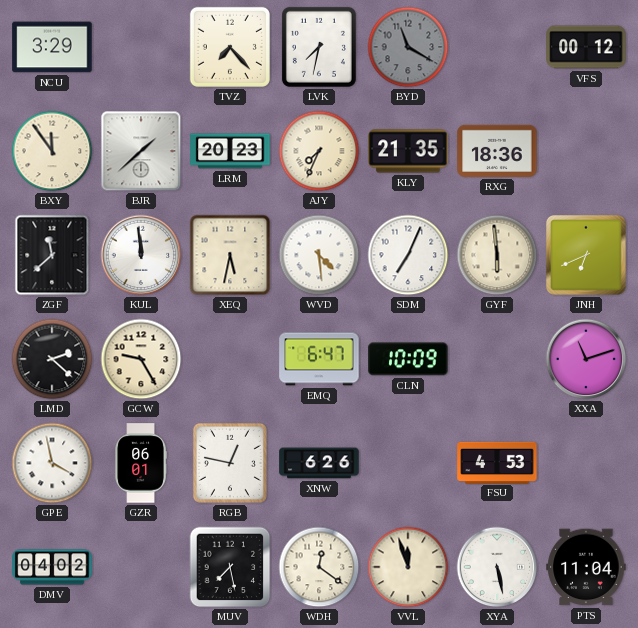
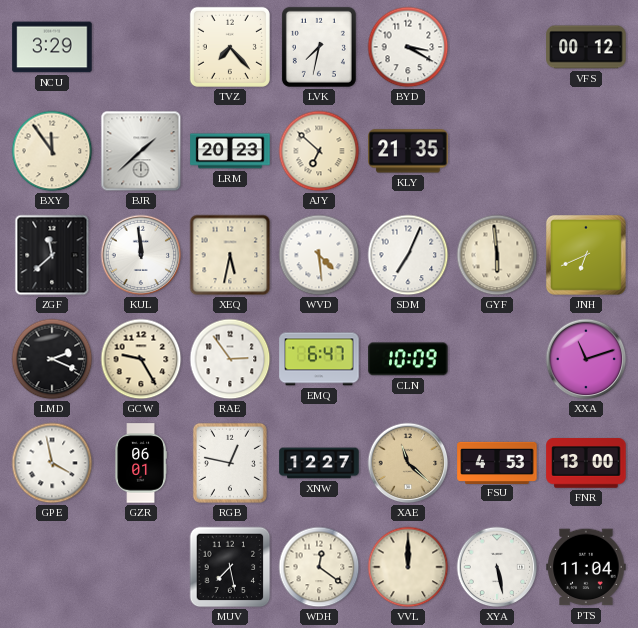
BYD: 11:20 -> 3:20 (408, 47)
BYD dial: grey -> white (408, 47)
AJY: 7:34 -> 6:52 (319, 151)
RXG: 18:36 -> none (497, 151)
LMD: 2:22 -> 2:19 (52, 359)
RAE: none -> 2:54 (230, 359)
XNW: 6:26 -> 12:27 (319, 463)
XAE: none -> 11:22 (408, 463)
FNR: none -> 13:00 (586, 463)
DMV: 04:02 -> none (52, 567)
VVL: 11:57 -> 12:00 (408, 567)
